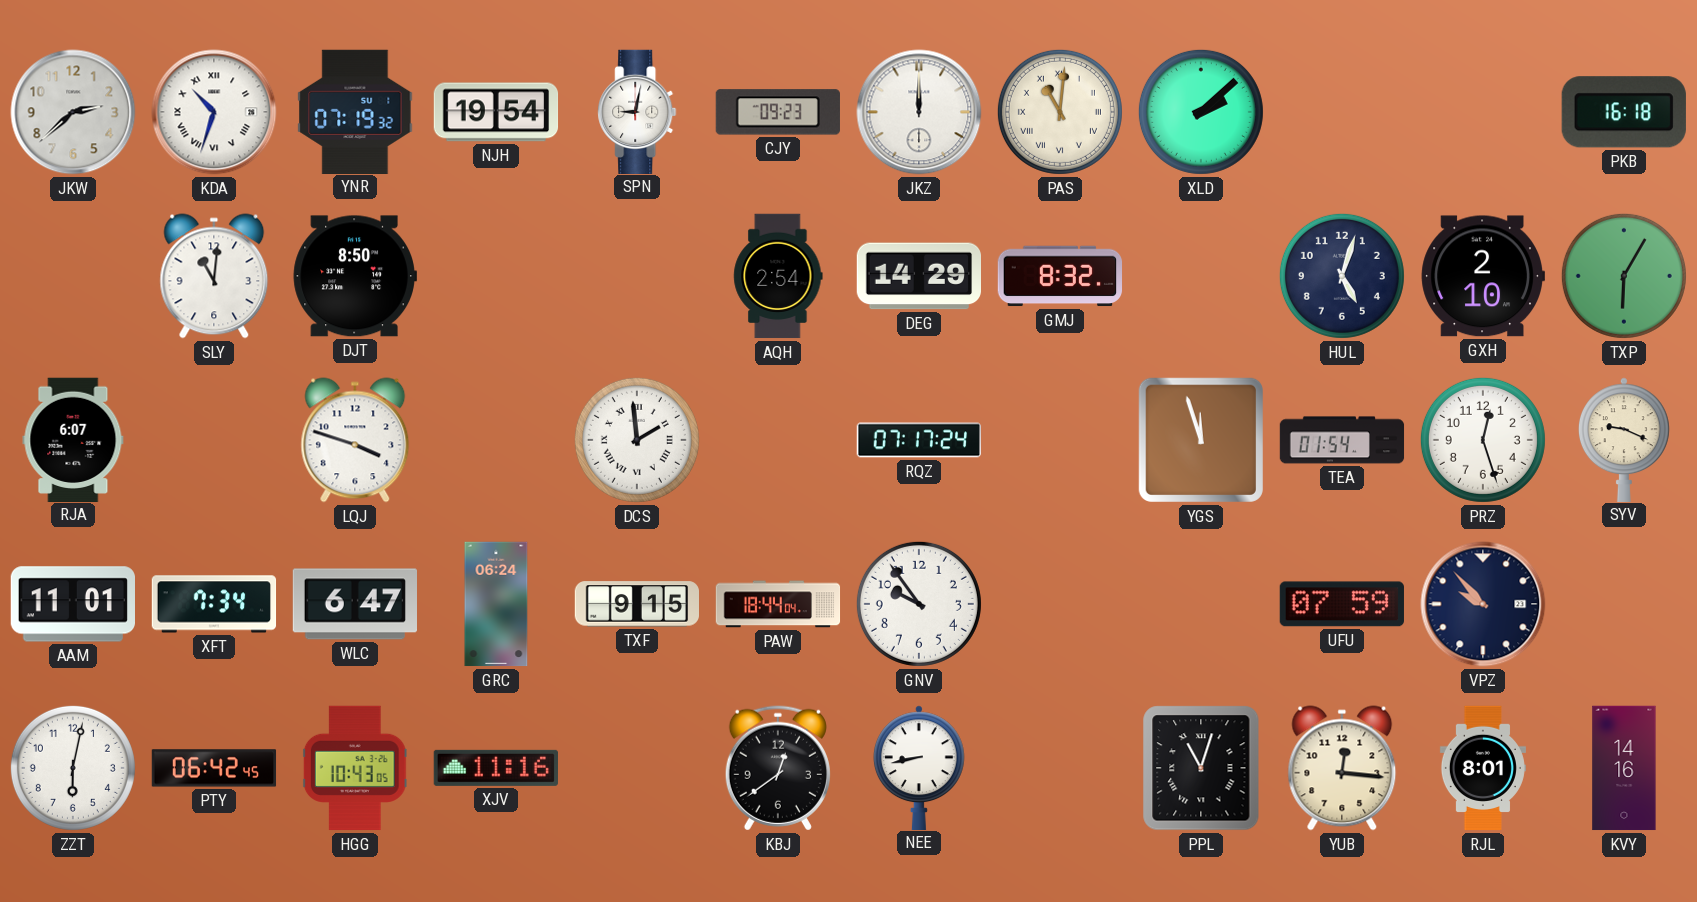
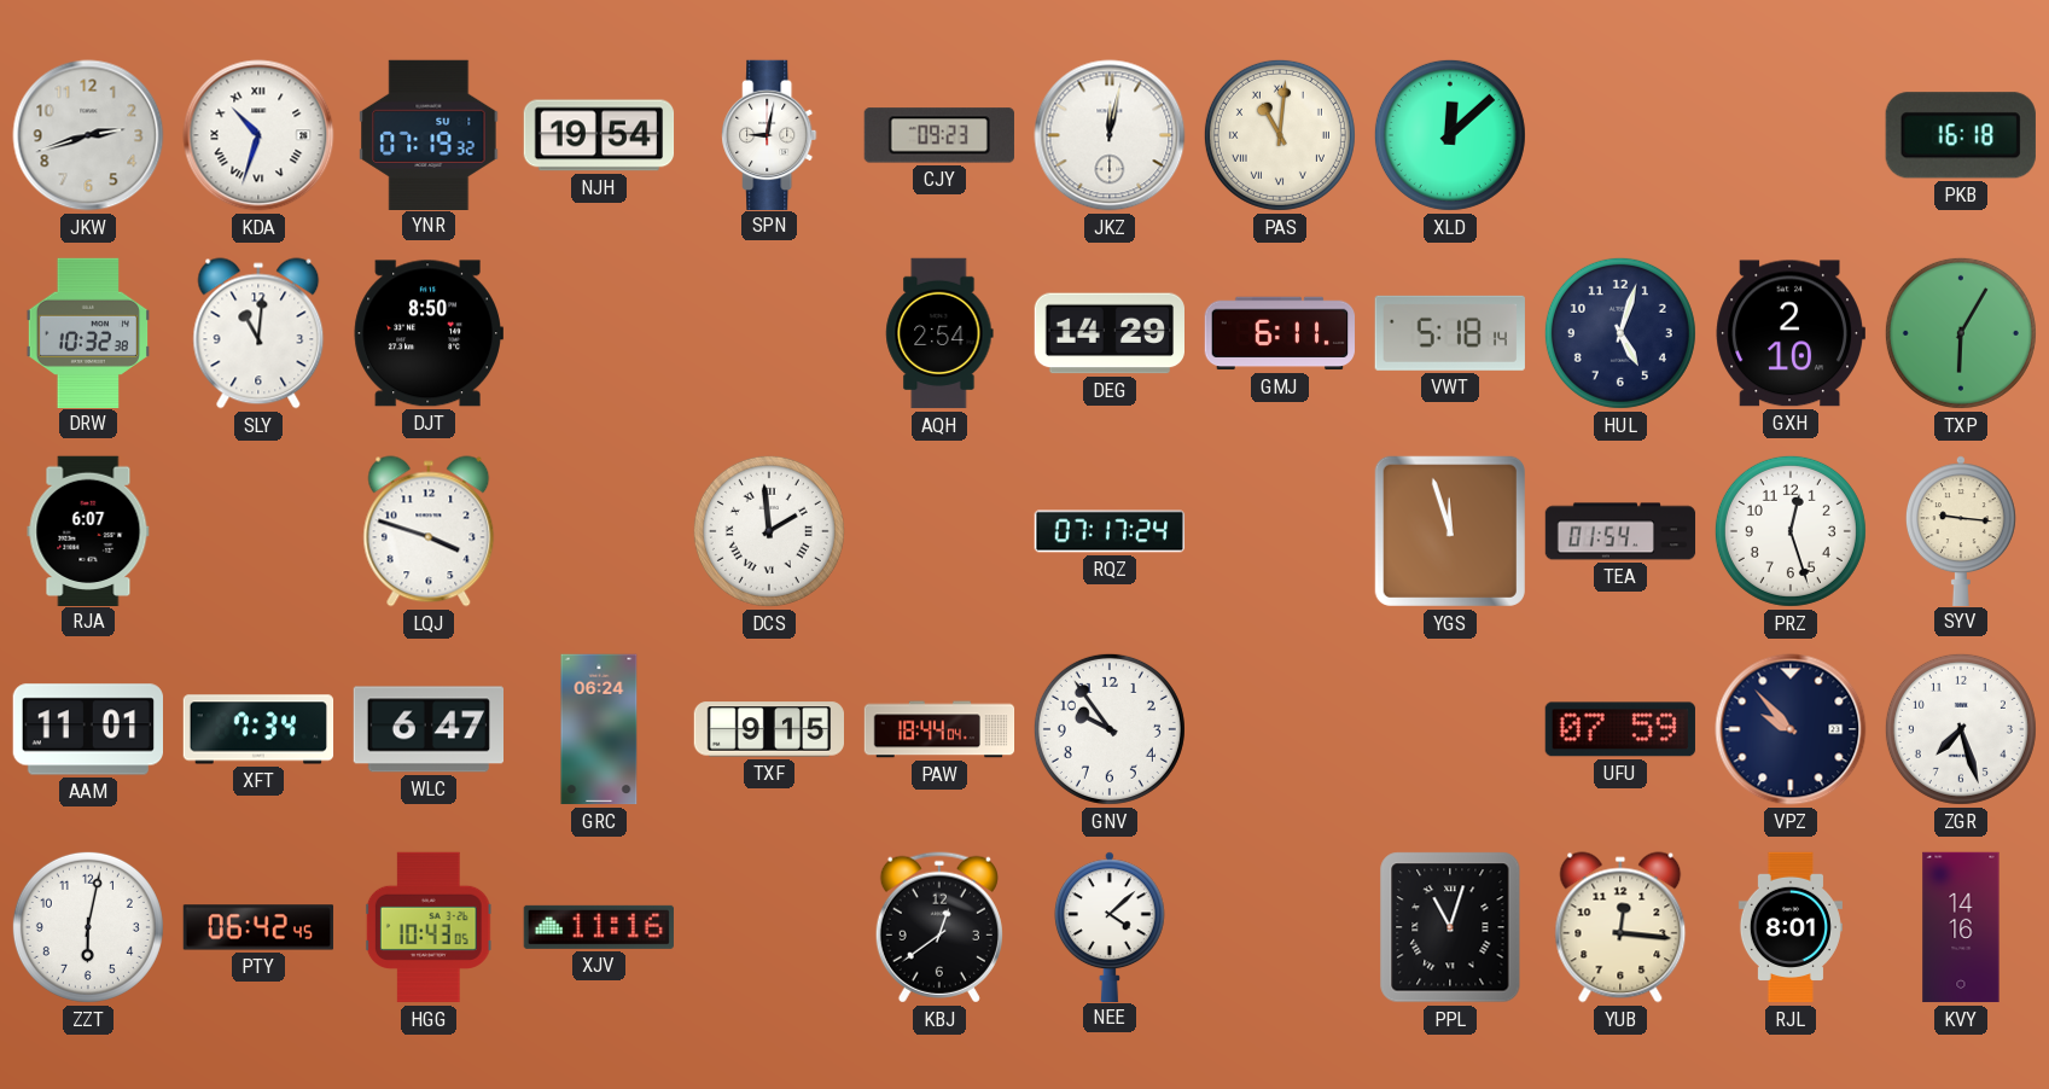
JKW: 2:38 -> 2:42 (88, 135)
JKZ: 12:00 -> 12:02 (1110, 135)
XLD: 2:08 -> 12:08 (1450, 135)
DRW: none -> 10:32 (88, 332)
GMJ: 8:32 -> 6:11 (1280, 333)
VWT: none -> 5:18 (1450, 333)
SYV: 9:19 -> 9:16 (1961, 530)
ZGR: none -> 7:27 (1961, 729)
NEE: 8:43 -> 4:08 (1110, 926)
